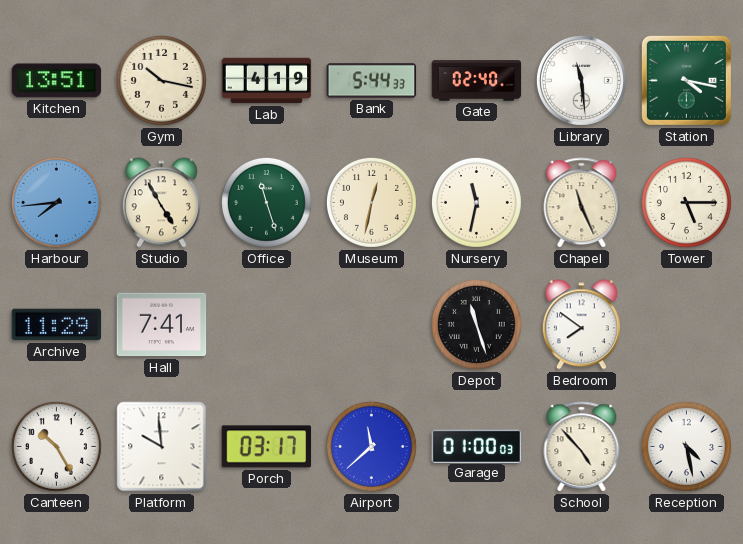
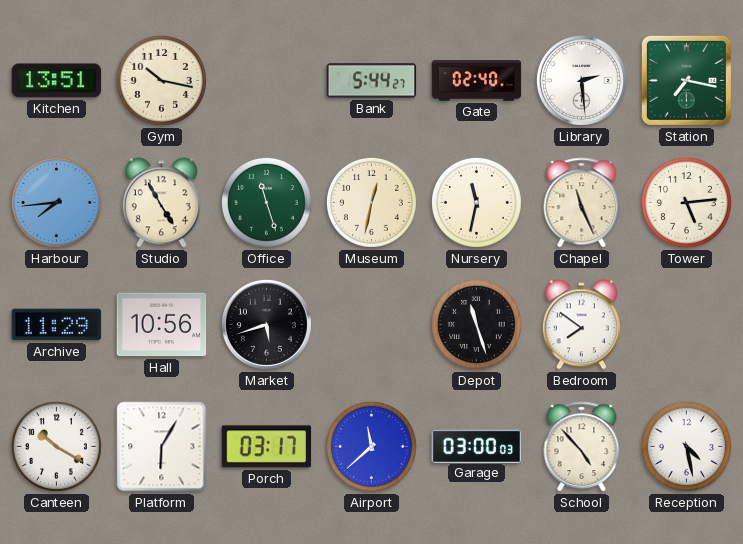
Lab: 4:19 -> none (267, 81)
Bank: 5:44:33 -> 5:44:27 (372, 81)
Library: 11:29 -> 2:29 (581, 80)
Station: 4:17 -> 7:17 (686, 80)
Tower: 5:15 -> 5:14 (686, 202)
Hall: 7:41 -> 10:56 (162, 325)
Market: none -> 5:42 (266, 324)
Canteen: 10:25 -> 10:20 (56, 446)
Platform: 9:59 -> 6:05 (162, 447)
Garage: 01:00 -> 03:00 (477, 446)
